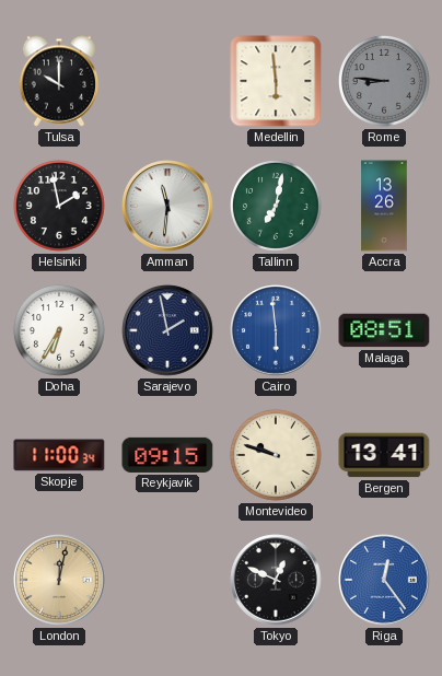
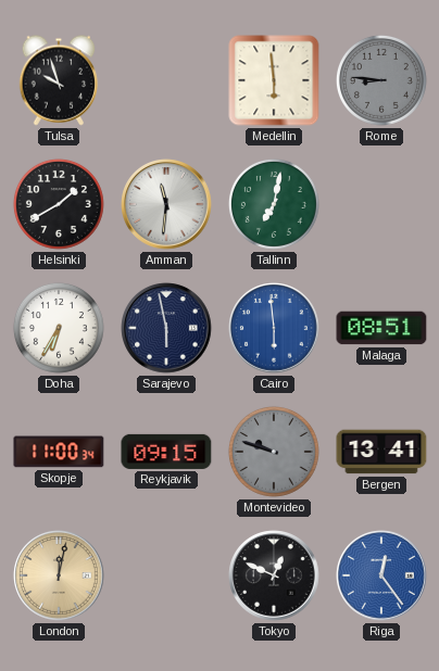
Tulsa: 10:00 -> 9:57 (59, 80)
Helsinki: 1:58 -> 1:40 (59, 204)
Accra: 13:26 -> none (384, 206)
Sarajevo: 1:58 -> 5:58 (166, 328)
Montevideo dial: cream -> grey (274, 452)
